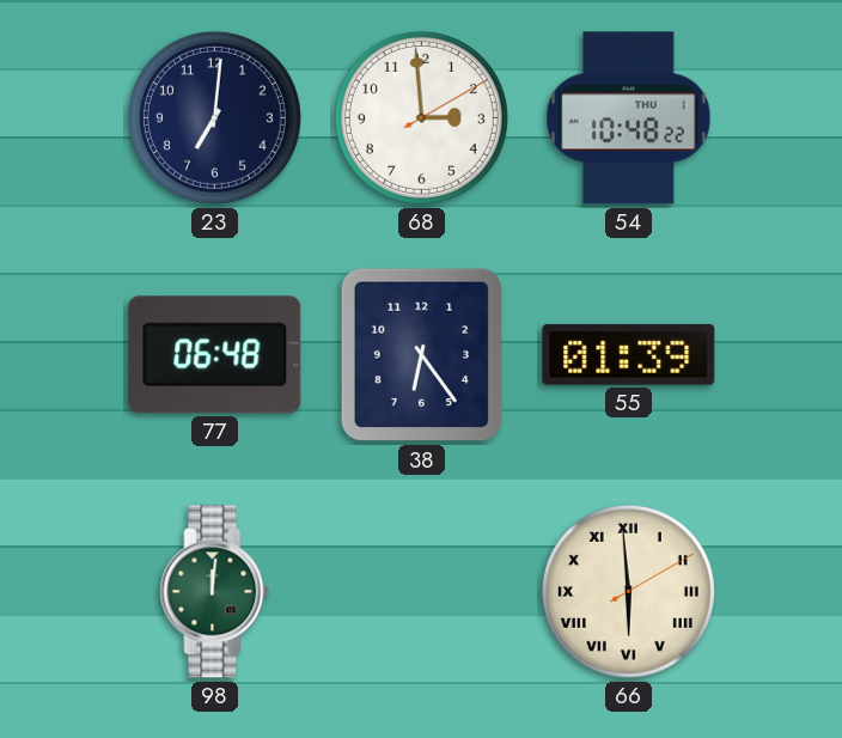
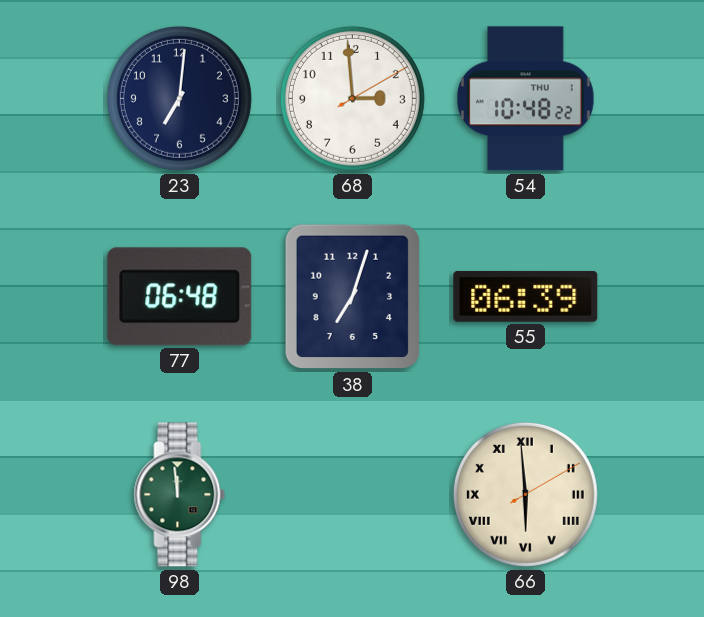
38: 6:24 -> 7:03 (352, 297)
55: 01:39 -> 06:39 (526, 296)
98: 12:01 -> 11:59 (180, 495)
